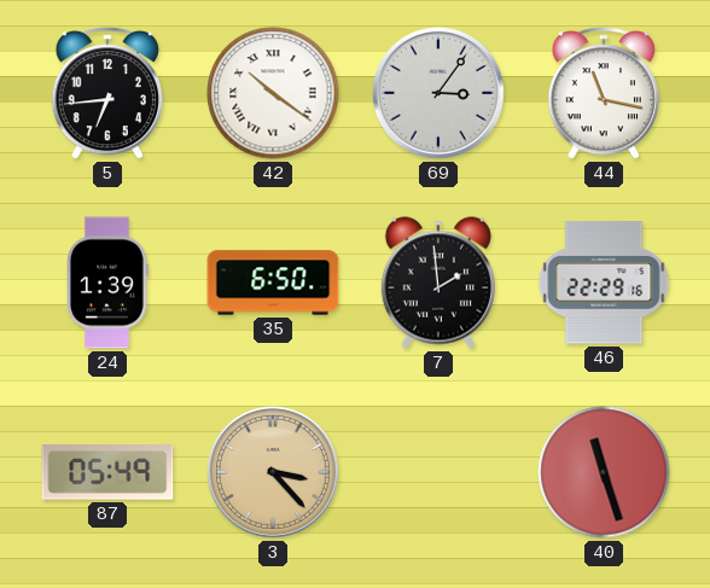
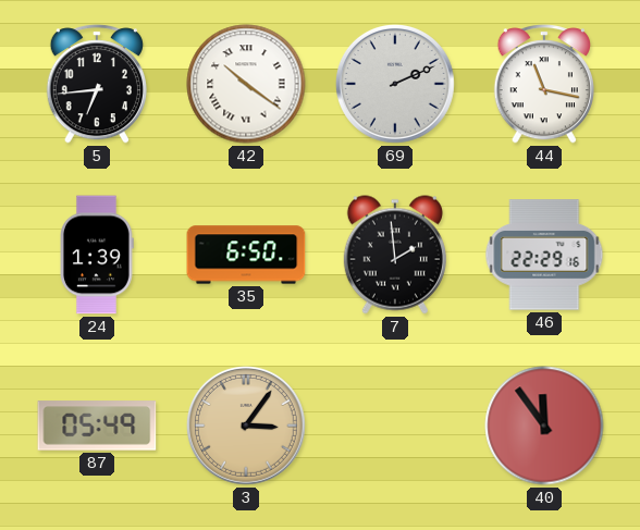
69: 3:06 -> 2:11 (395, 84)
3: 3:23 -> 3:06 (246, 426)
40: 11:27 -> 11:54 (544, 426)
